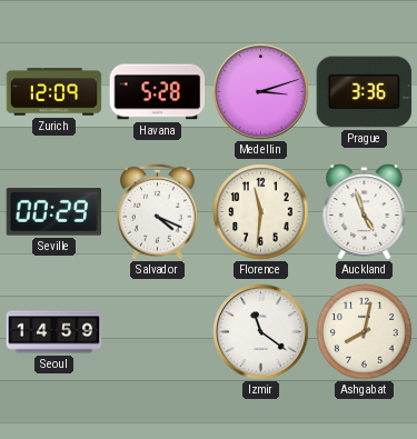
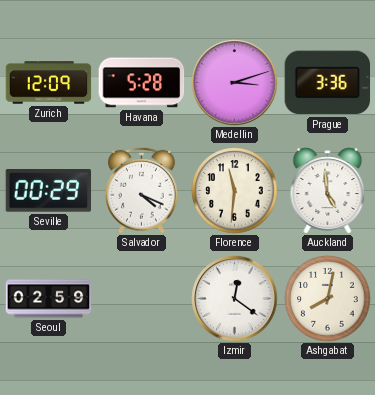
Auckland: 4:57 -> 4:59 (328, 191)
Seoul: 14:59 -> 02:59 (49, 299)
Izmir: 11:21 -> 12:21 (235, 299)
